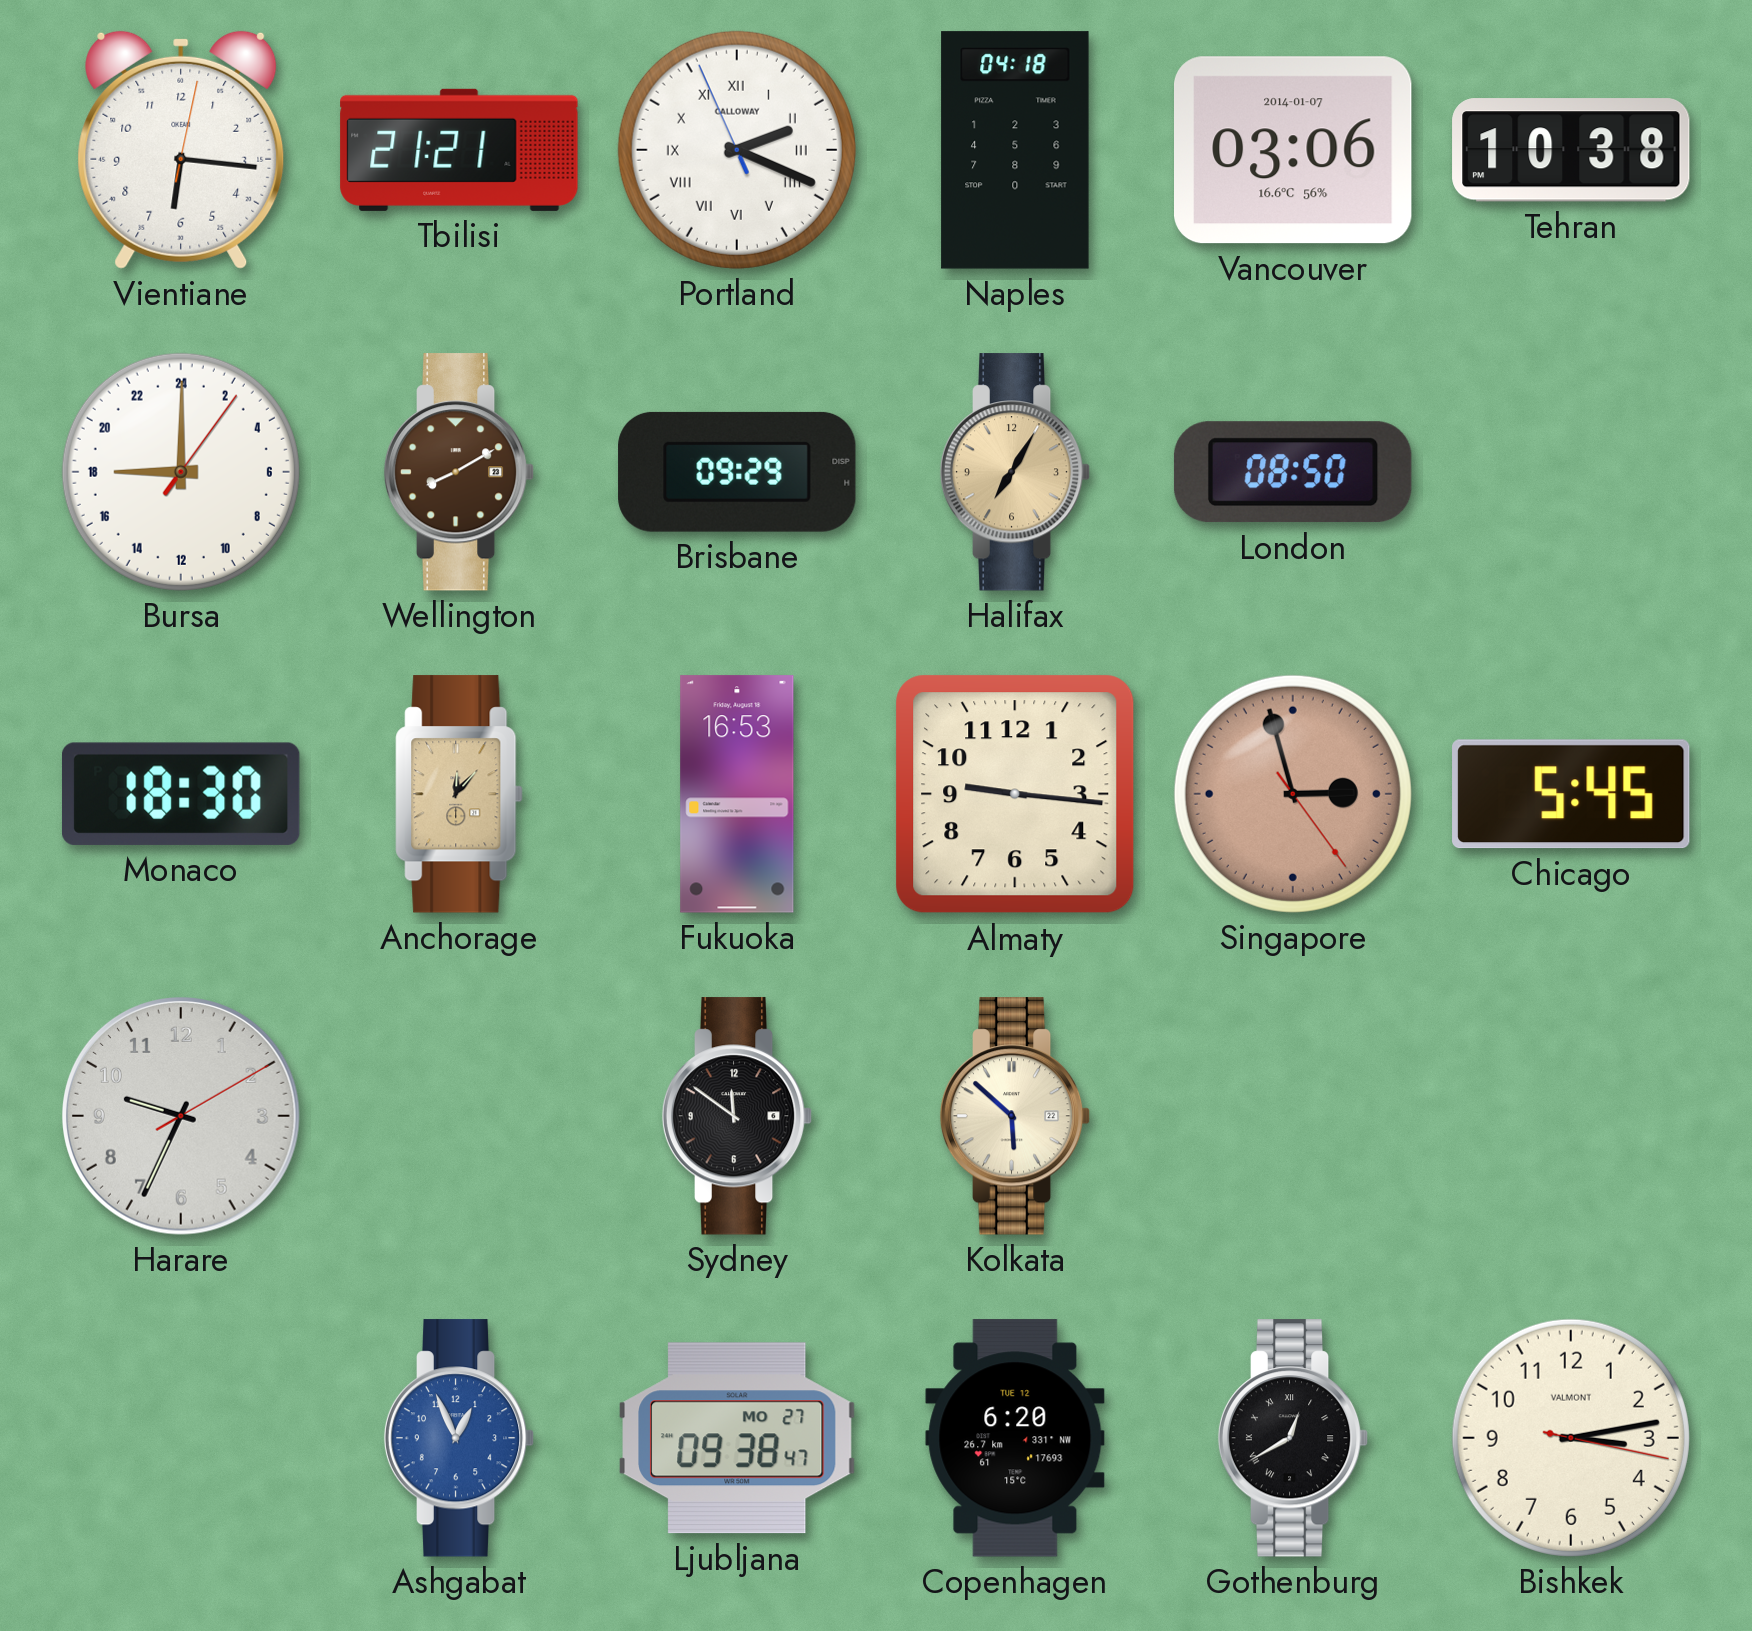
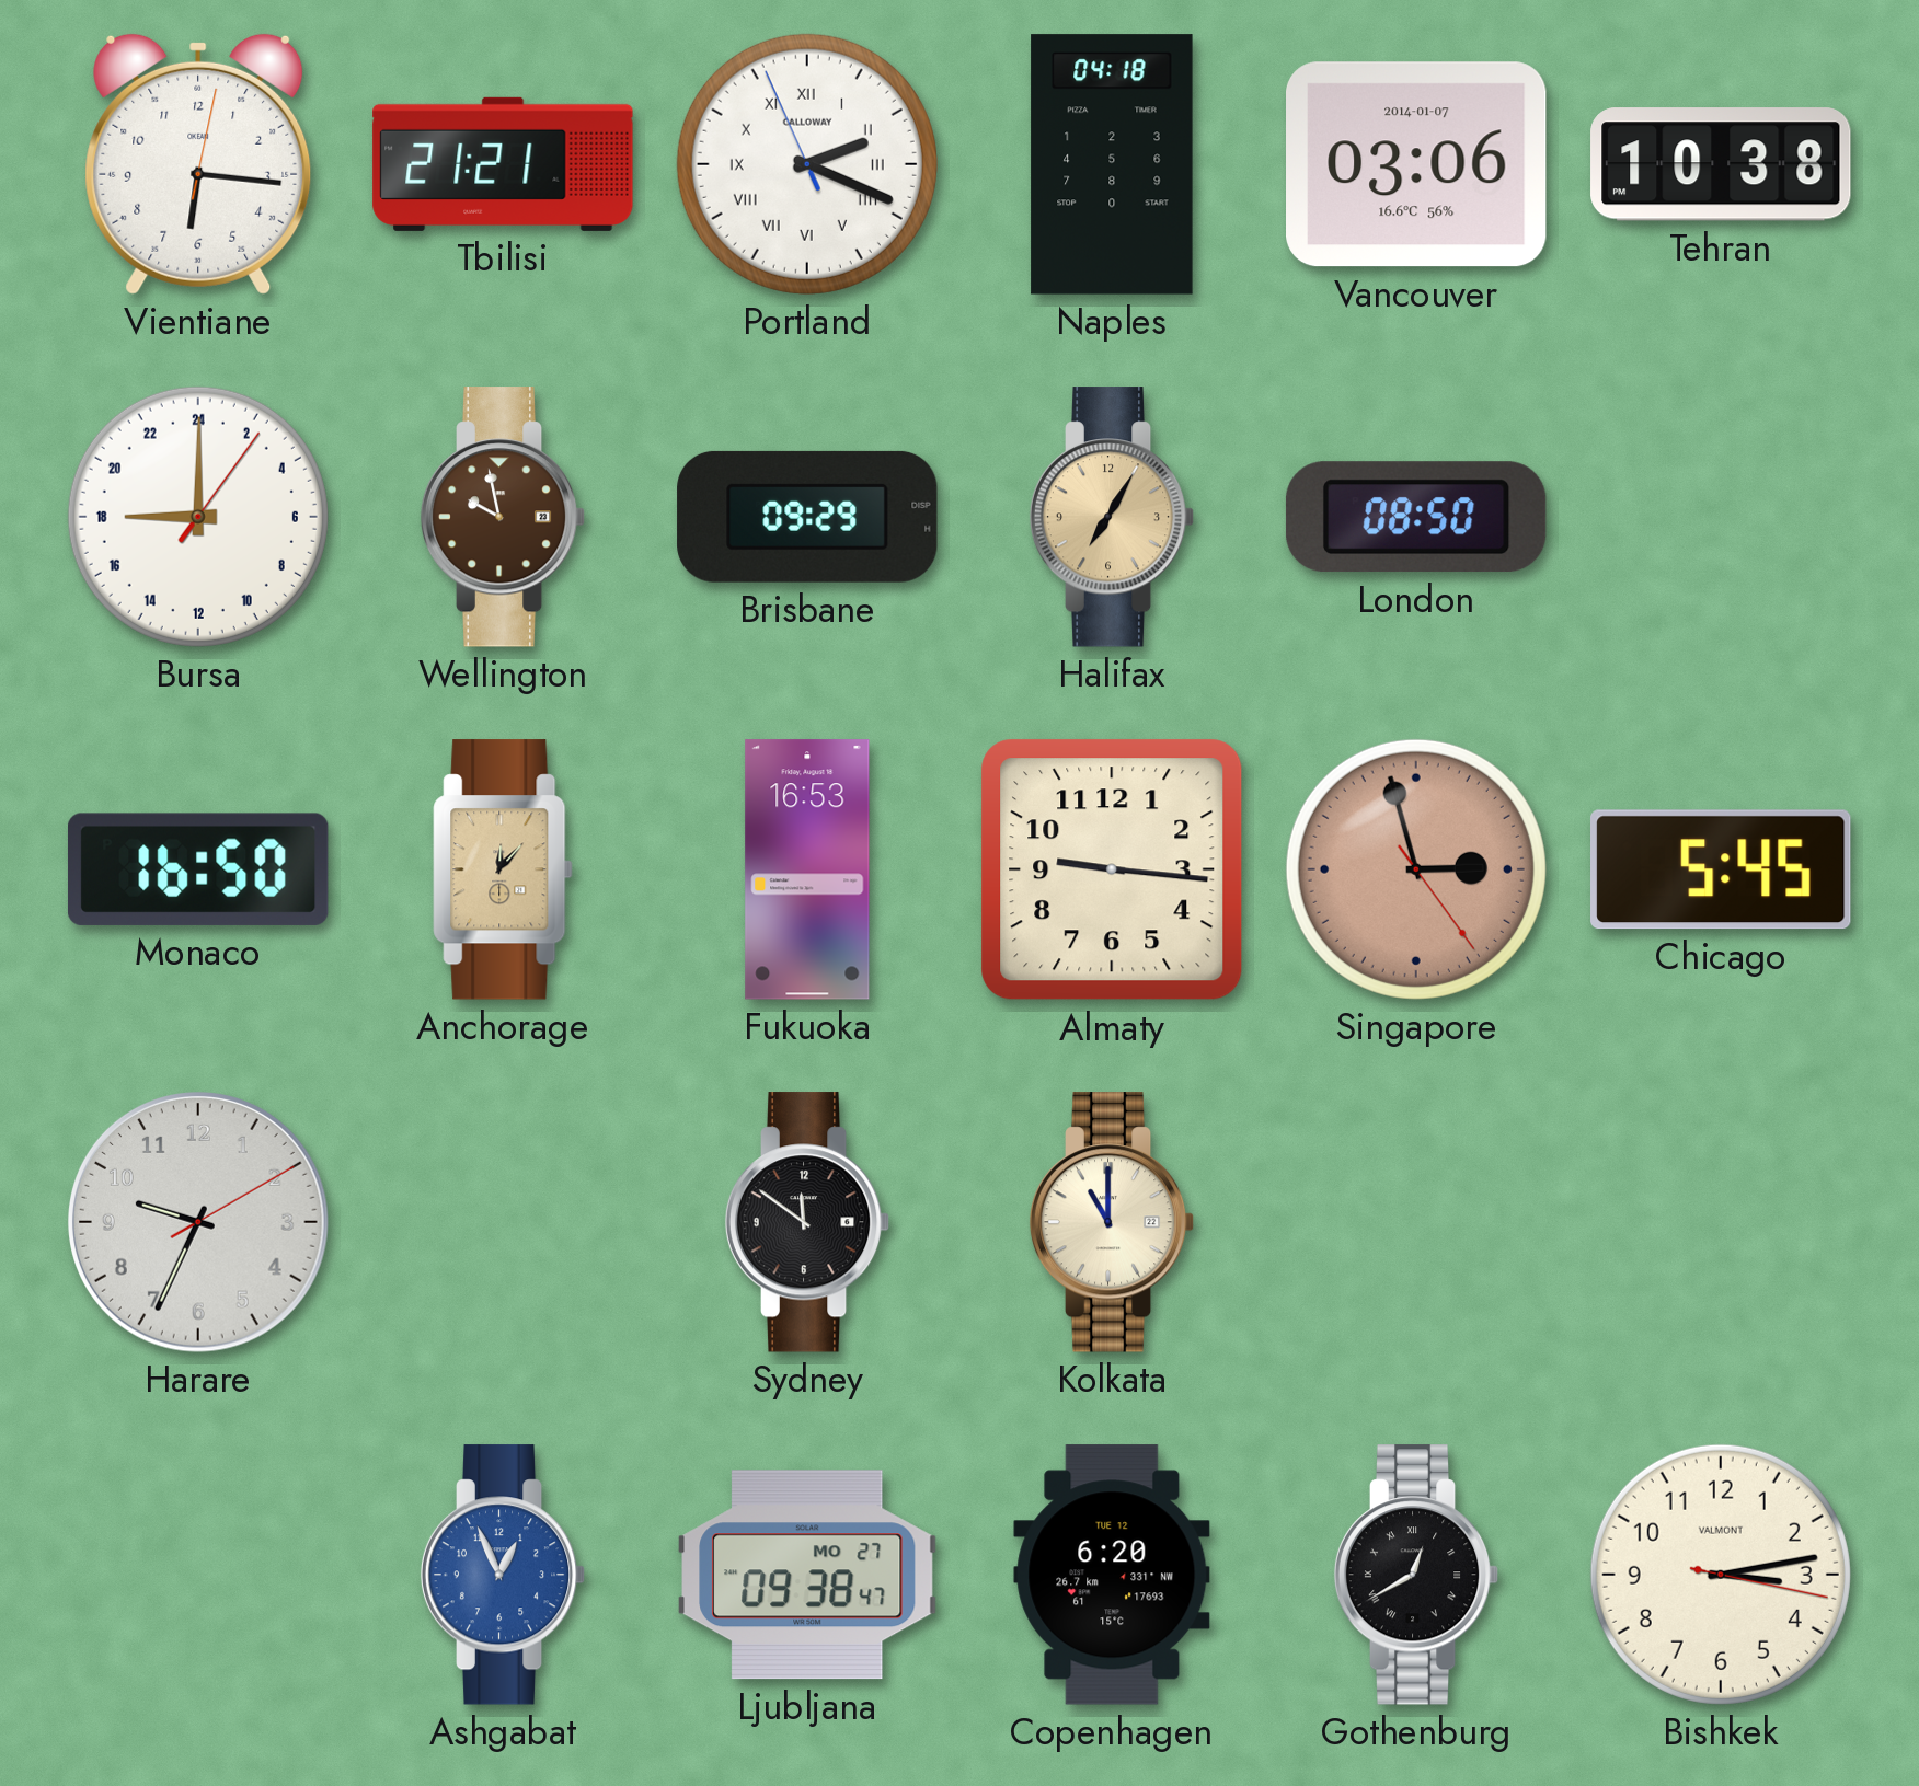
Wellington: 8:10 -> 9:58 (503, 517)
Monaco: 18:30 -> 16:50 (198, 869)
Kolkata: 5:52 -> 11:00 (1112, 1222)
